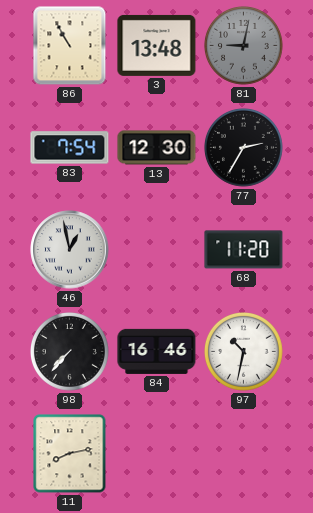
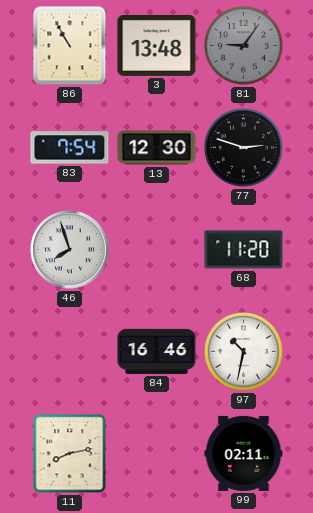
81: 9:02 -> 9:06 (244, 46)
77: 2:35 -> 2:48 (244, 148)
46: 12:58 -> 7:57 (70, 250)
98: 7:37 -> none (70, 352)
99: none -> 02:11 (244, 453)
